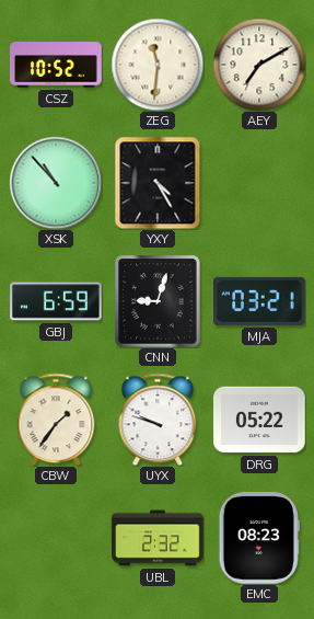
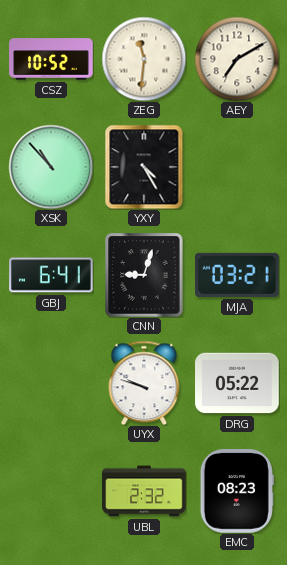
GBJ: 6:59 -> 6:41 (51, 275)
CBW: 1:36 -> none (56, 420)
